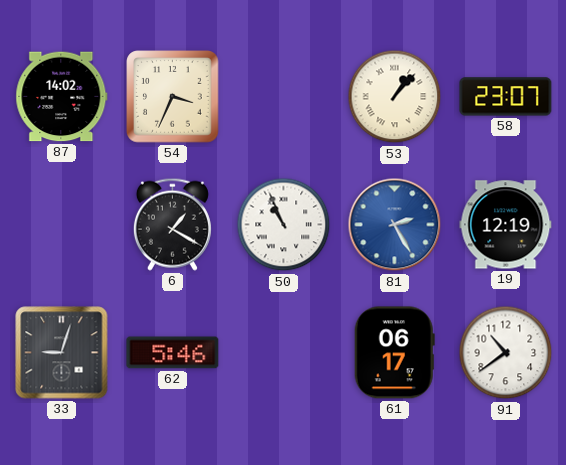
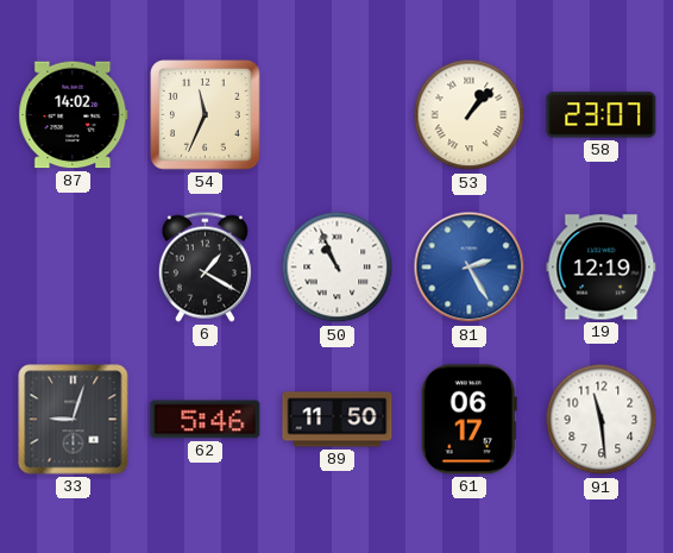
54: 3:34 -> 11:34 (206, 115)
89: none -> 11:50 (338, 420)
91: 10:39 -> 11:29 (602, 420)
